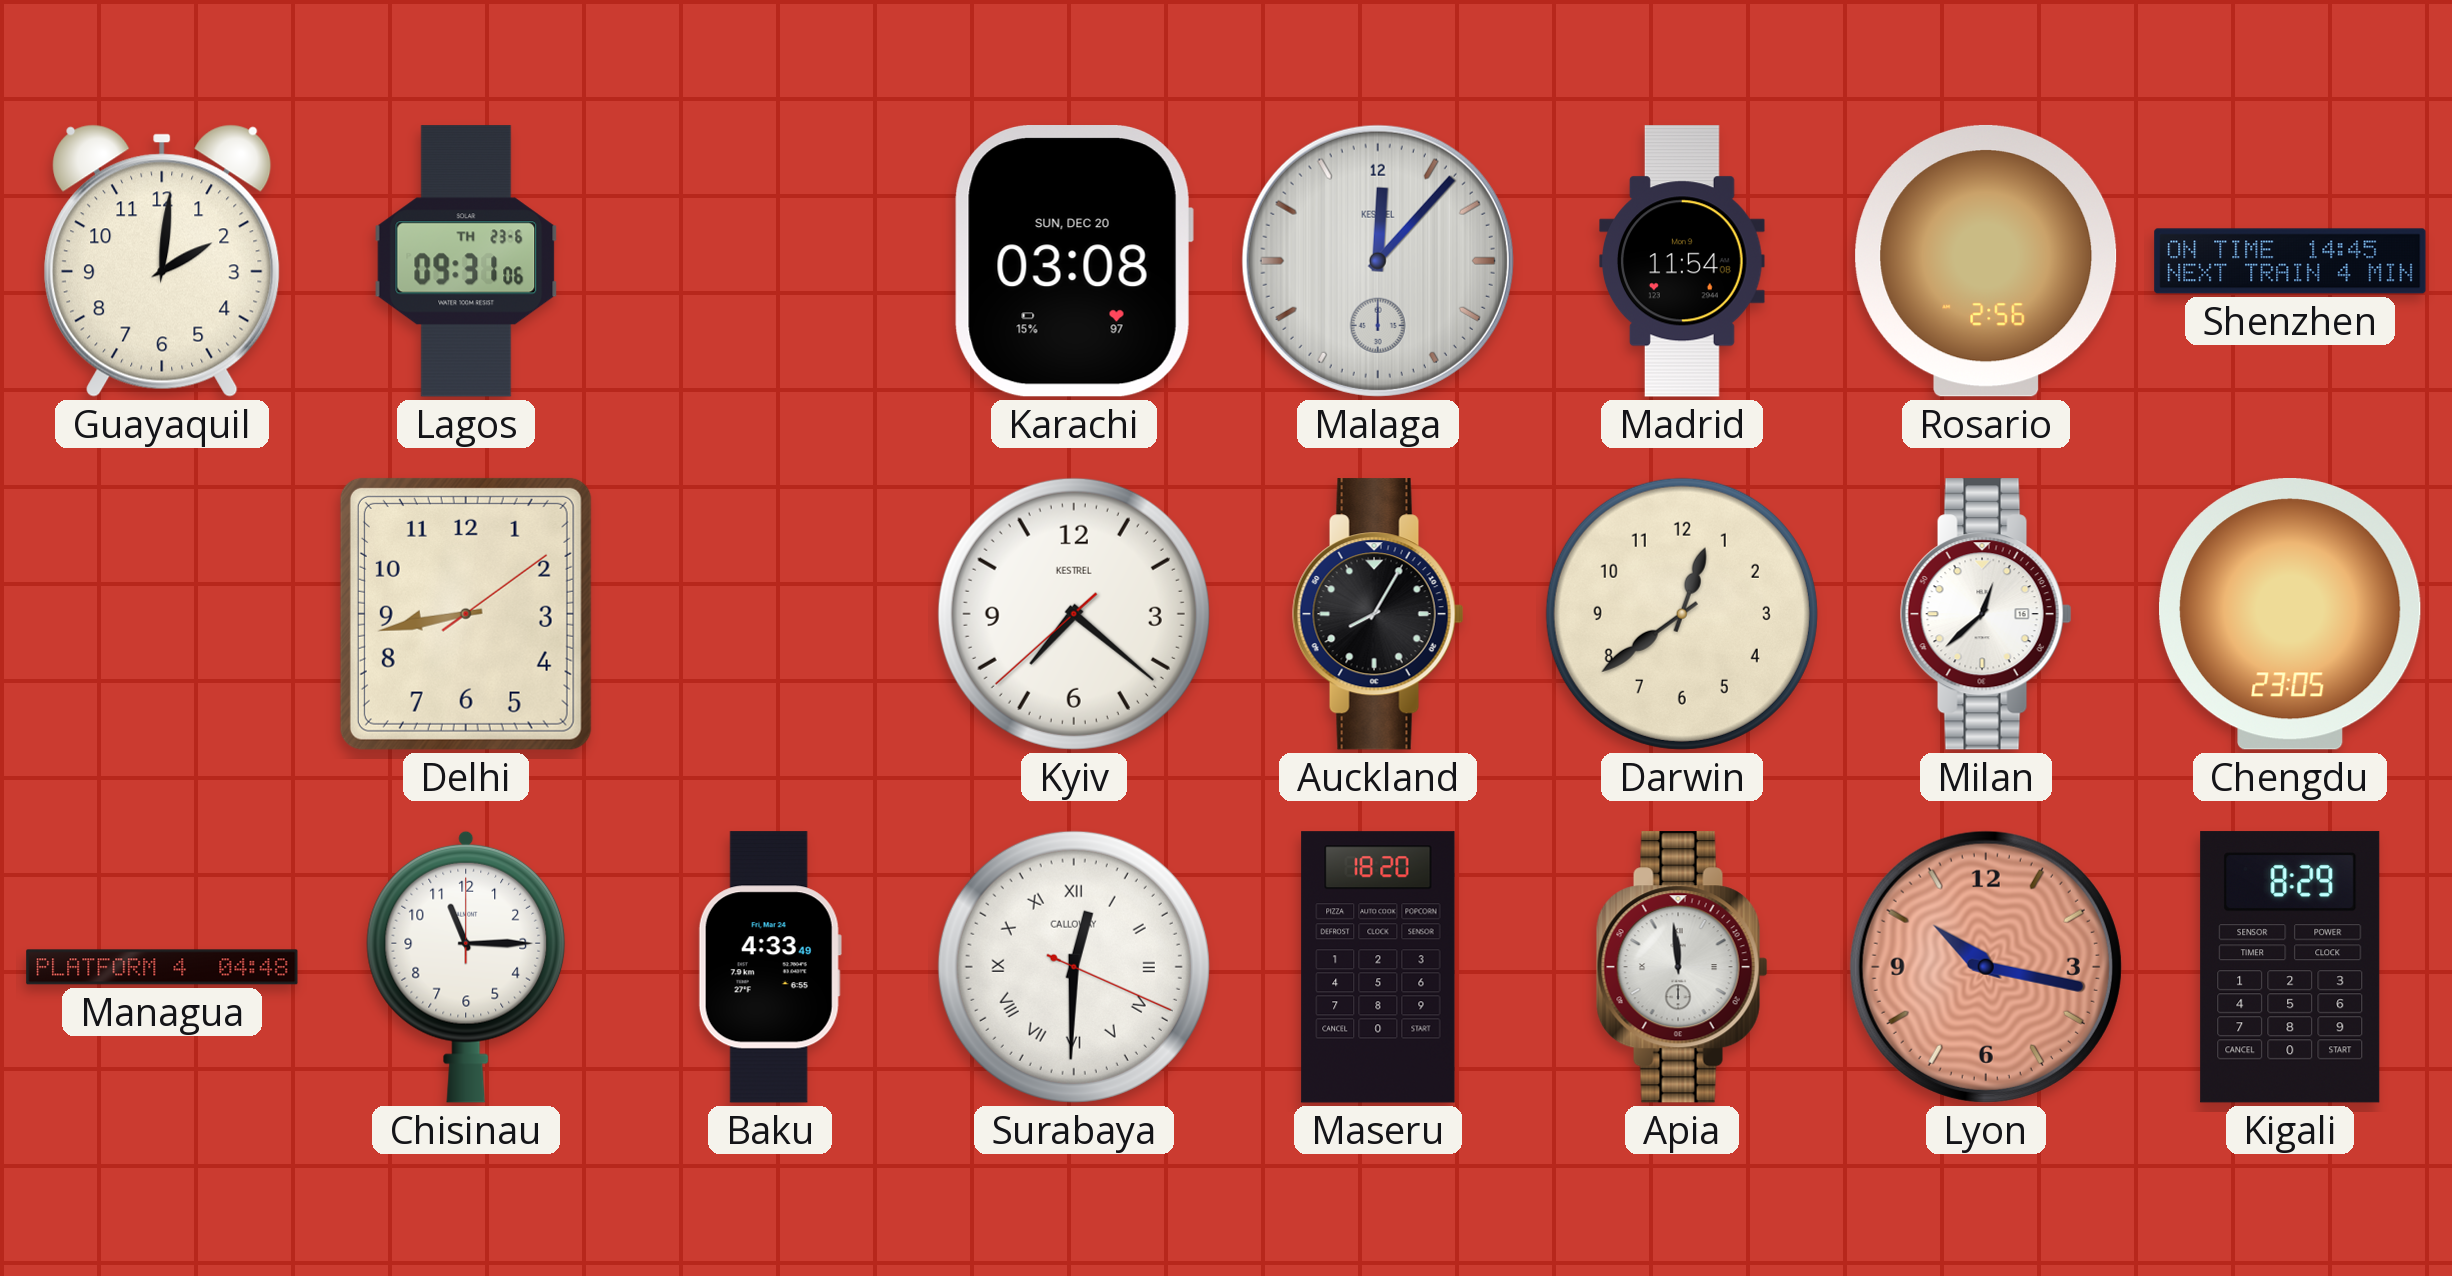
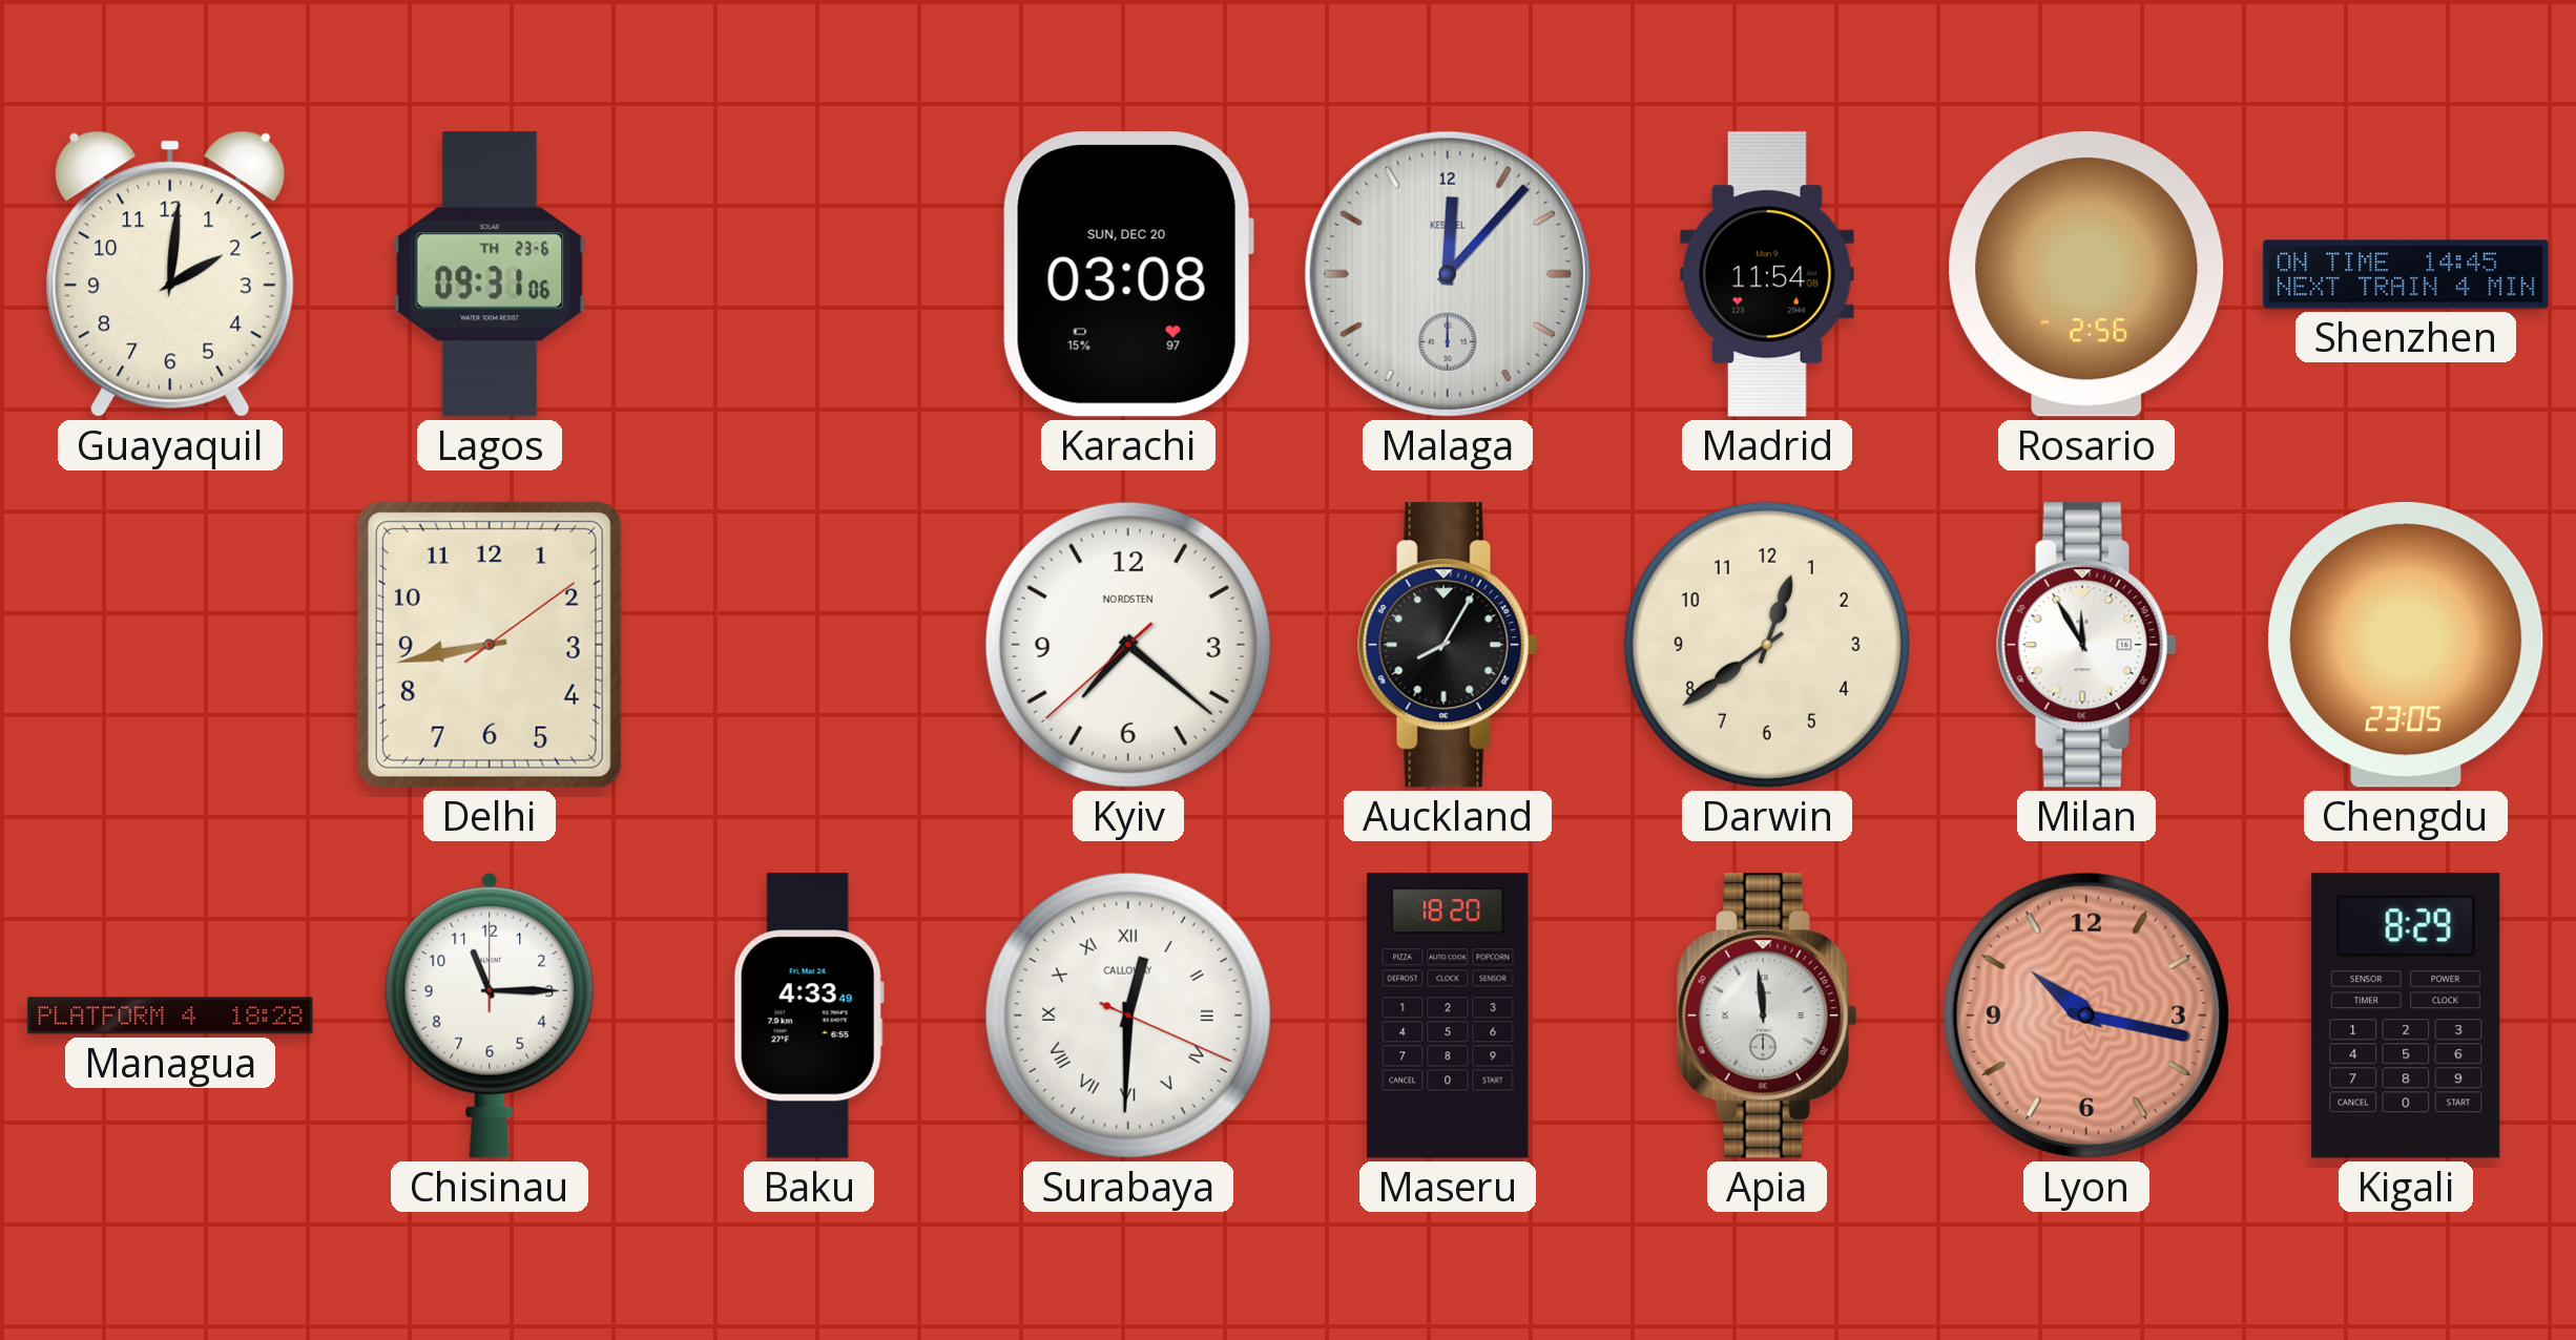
Kyiv brand: KESTREL -> NORDSTEN (1128, 645)
Milan: 12:38 -> 11:55 (2086, 645)
Managua: 04:48 -> 18:28 (170, 1016)
